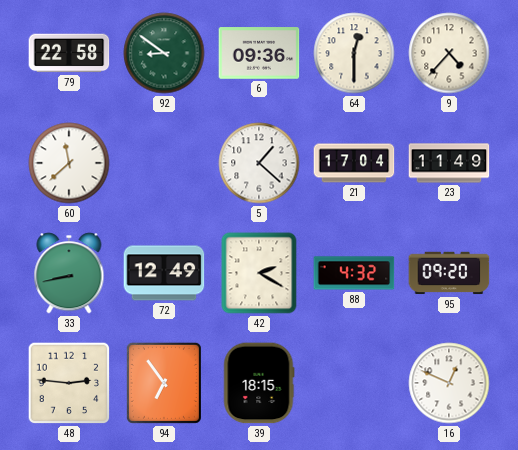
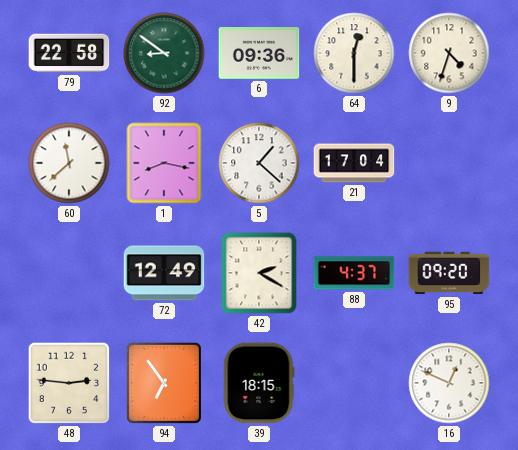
9: 4:37 -> 4:33 (449, 53)
1: none -> 8:17 (164, 163)
23: 11:49 -> none (449, 163)
33: 8:43 -> none (69, 273)
88: 4:32 -> 4:37 (354, 273)
